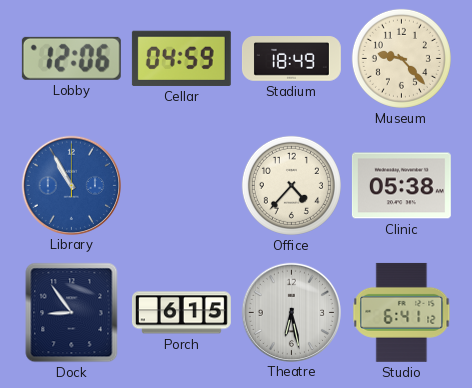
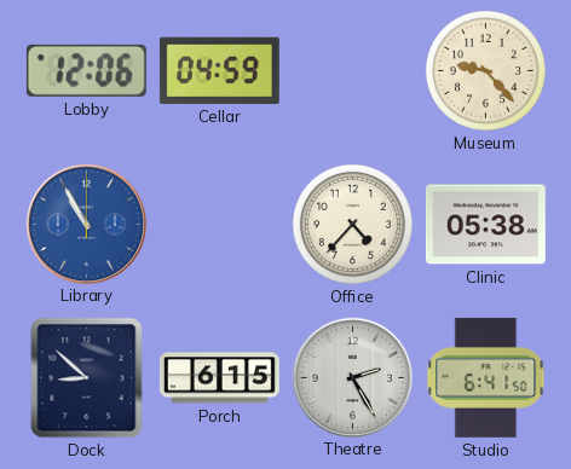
Stadium: 18:49 -> none (291, 59)
Dock: 8:54 -> 8:52 (87, 378)
Theatre: 6:28 -> 2:25 (352, 377)
Studio: 6:41:12 -> 6:41:50 (486, 377)
